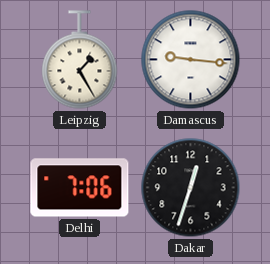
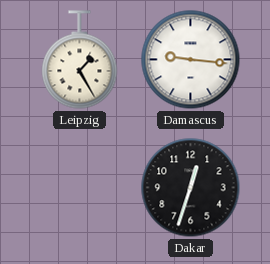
Delhi: 7:06 -> none (80, 188)
